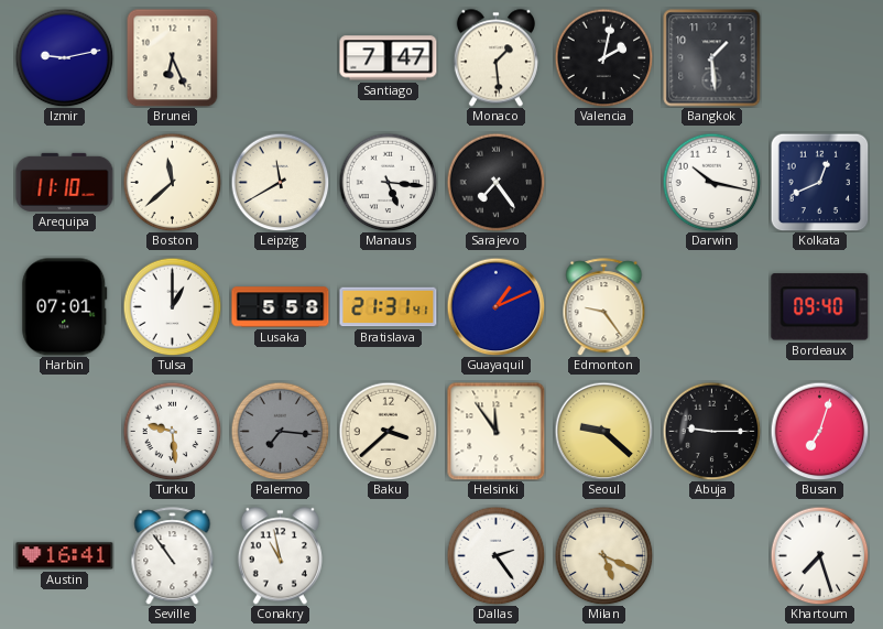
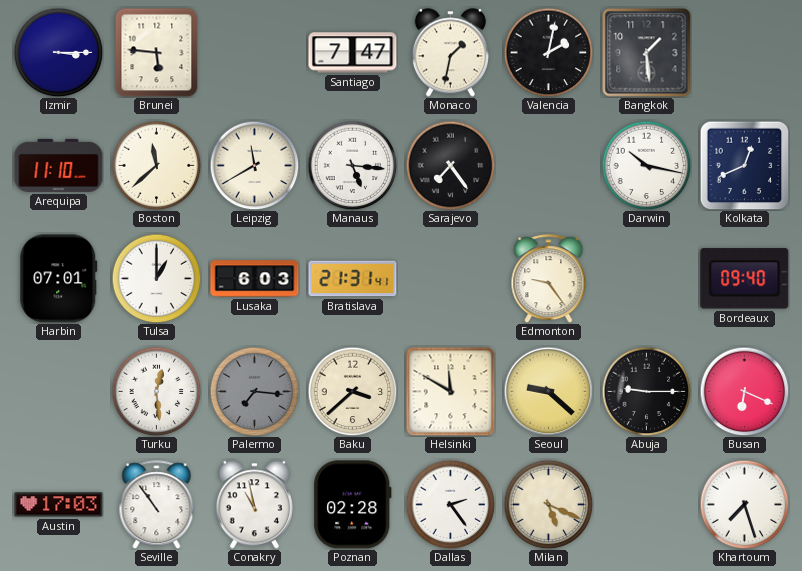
Izmir: 9:13 -> 3:15 (58, 52)
Brunei: 6:26 -> 5:46 (157, 52)
Monaco: 1:29 -> 1:32 (450, 53)
Lusaka: 5:58 -> 6:03 (255, 279)
Guayaquil: 1:11 -> none (495, 306)
Turku: 9:29 -> 12:29 (156, 391)
Helsinki: 11:54 -> 11:50 (450, 391)
Busan: 7:03 -> 6:19 (744, 391)
Austin: 16:41 -> 17:03 (59, 505)
Poznan: none -> 02:28 (353, 505)
